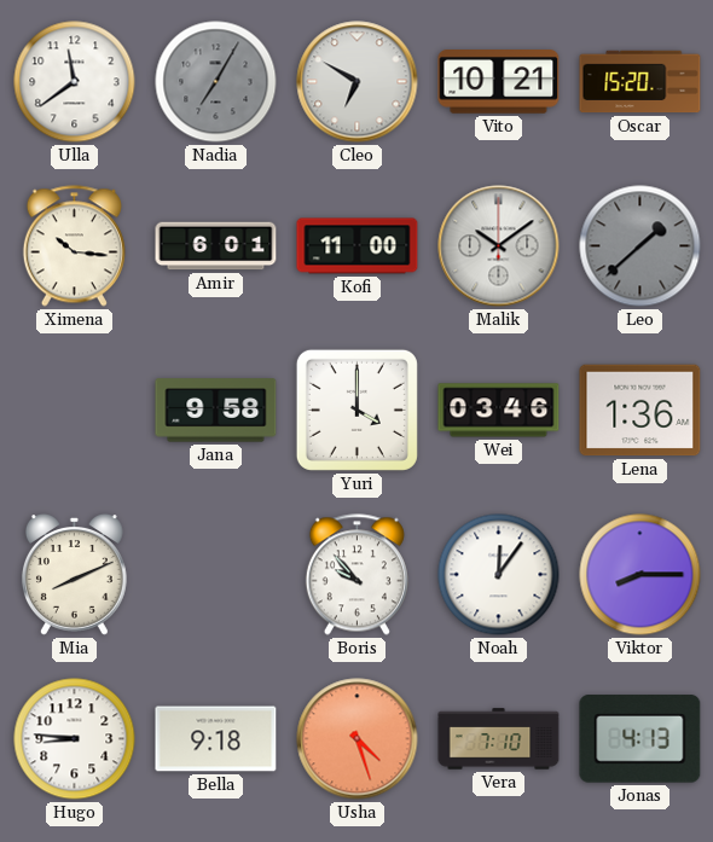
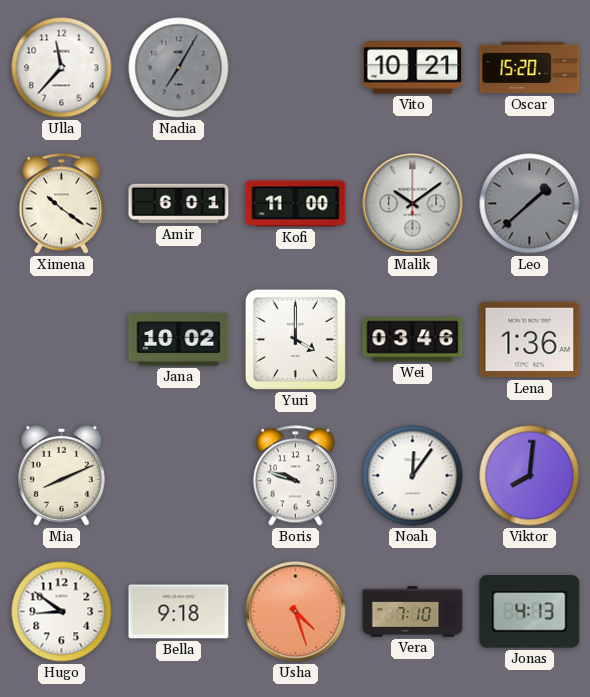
Ulla: 11:39 -> 11:37 (62, 68)
Cleo: 6:50 -> none (358, 82)
Ximena: 10:16 -> 10:21 (61, 204)
Jana: 9:58 -> 10:02 (179, 340)
Boris: 9:53 -> 9:48 (295, 476)
Viktor: 8:15 -> 8:01 (530, 476)
Hugo: 8:46 -> 8:51 (62, 612)
